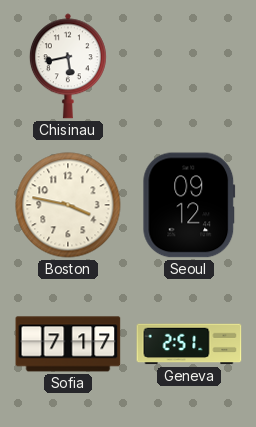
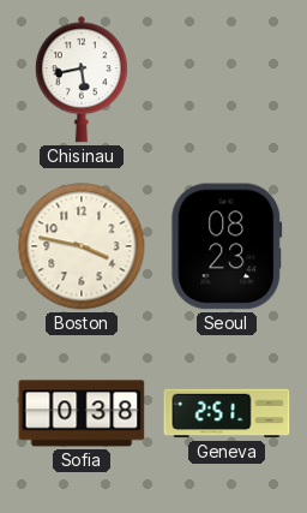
Seoul: 09:12 -> 08:23 (227, 246)
Sofia: 7:17 -> 0:38 (82, 413)
